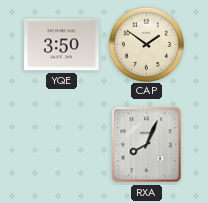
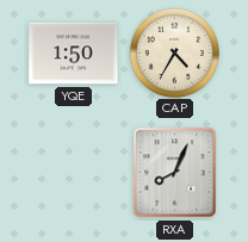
YQE: 3:50 -> 1:50 (74, 54)
CAP: 1:51 -> 4:35 (174, 52)
